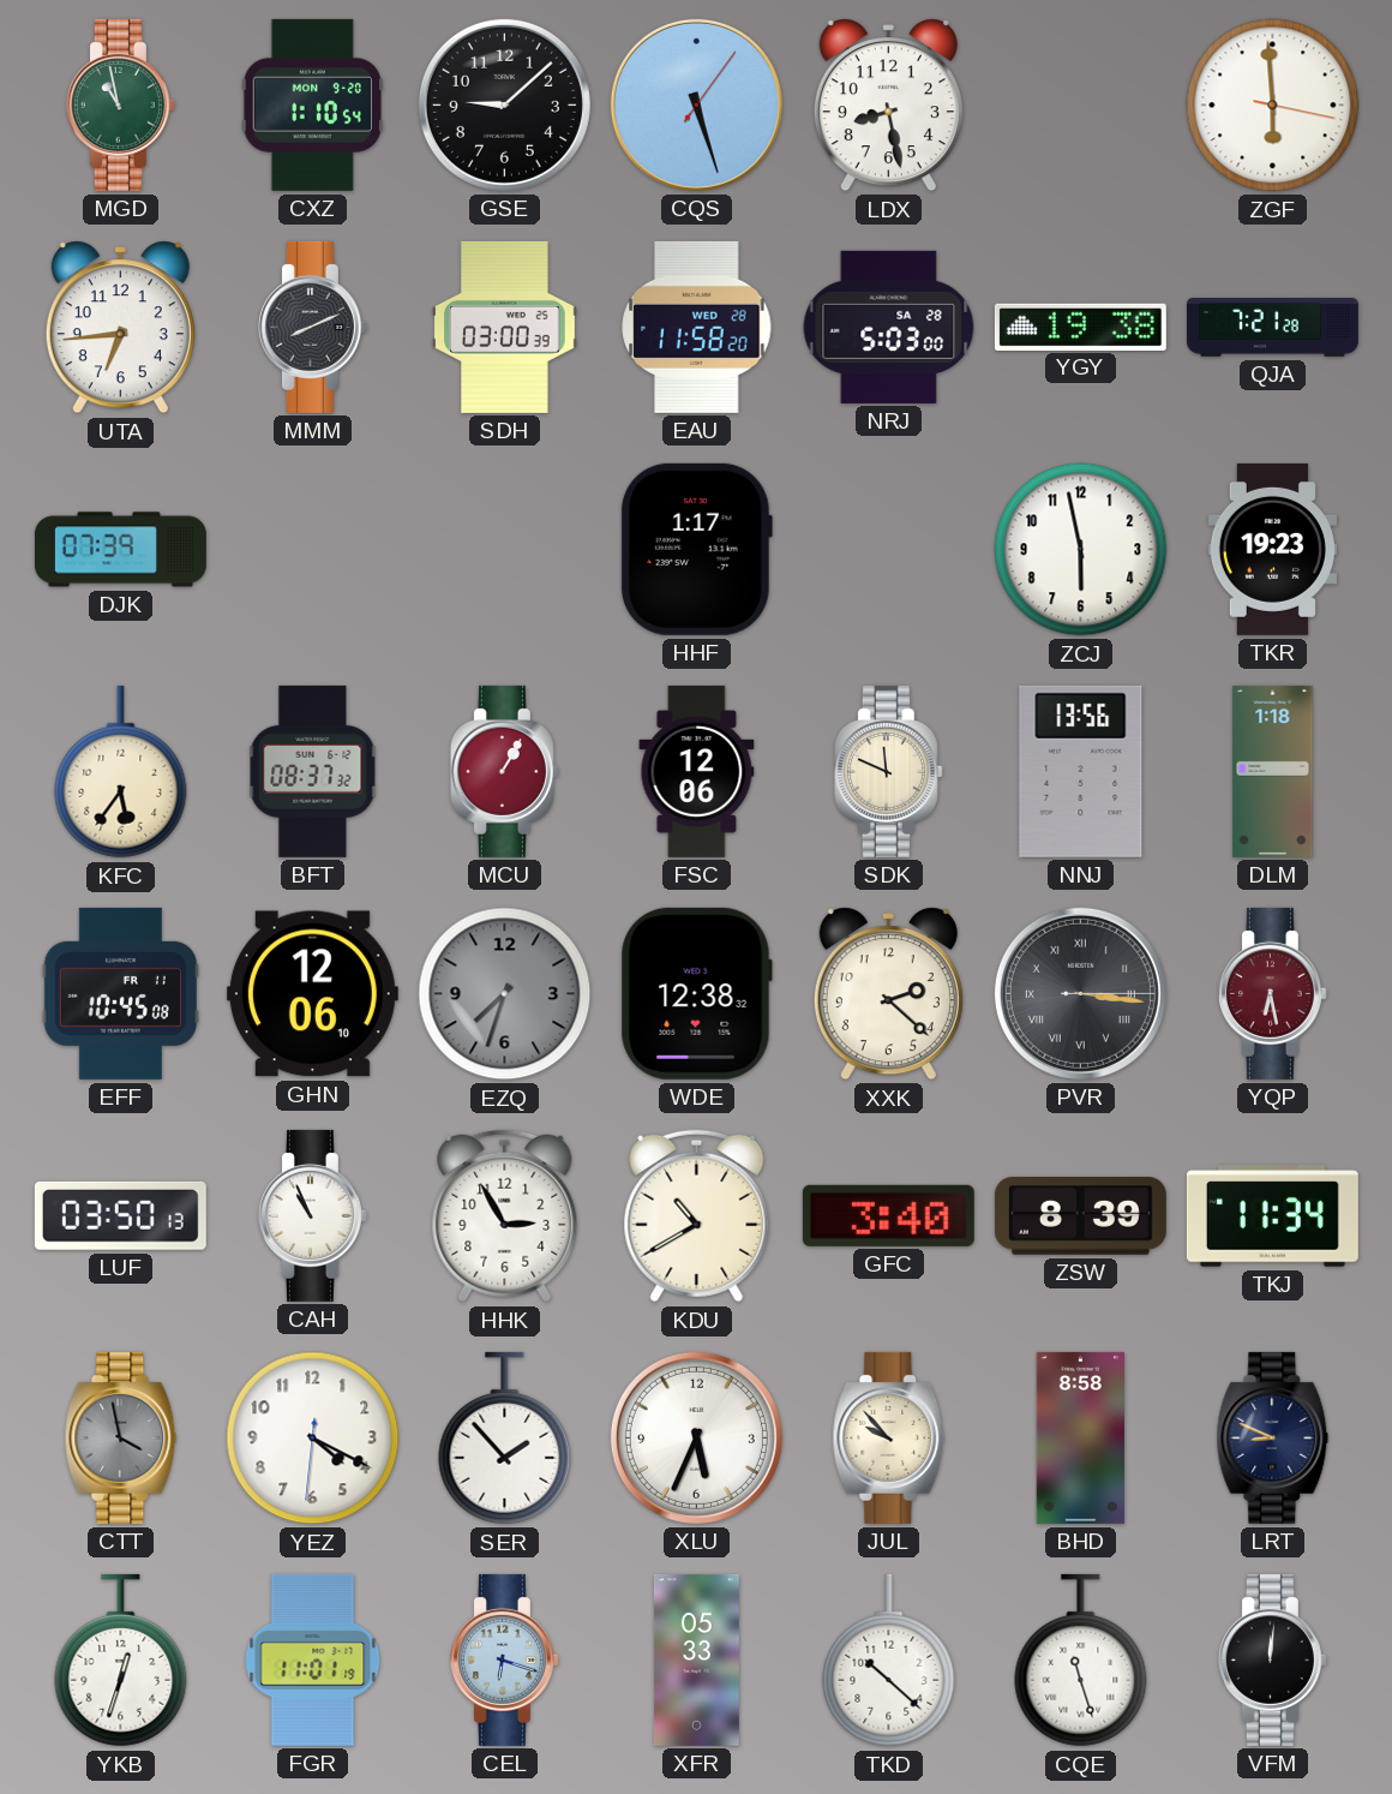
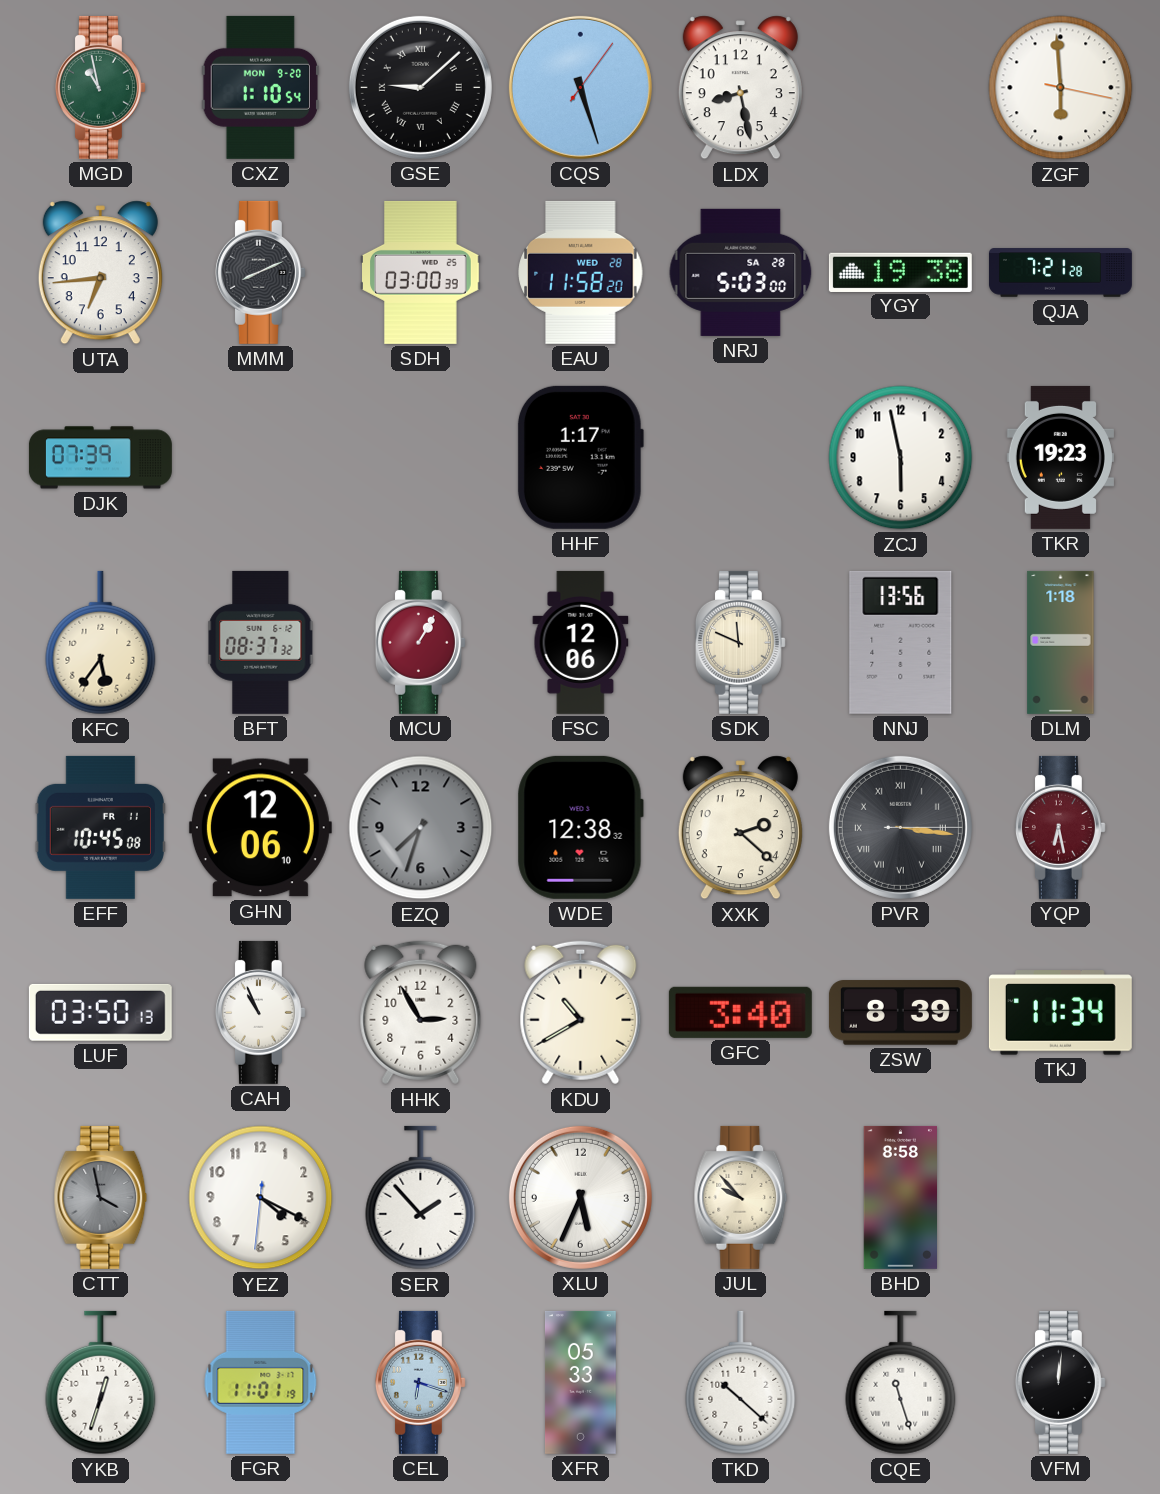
GSE numerals: Arabic -> Roman (420, 87)
LRT: 8:49 -> none (1273, 1437)
